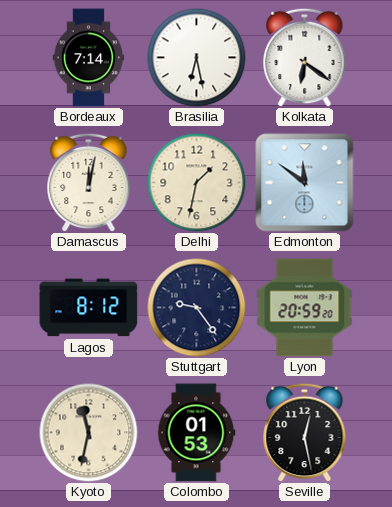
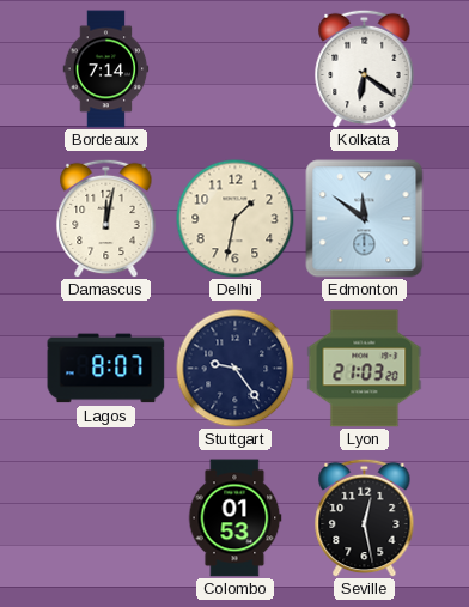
Brasilia: 6:28 -> none (197, 58)
Lagos: 8:12 -> 8:07 (106, 369)
Lyon: 20:59 -> 21:03 (365, 369)
Kyoto: 11:32 -> none (89, 433)
